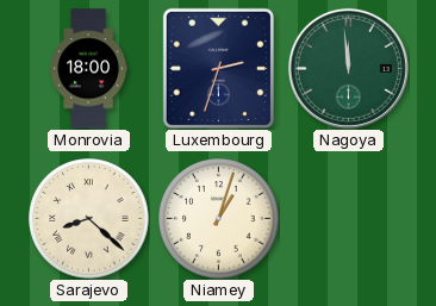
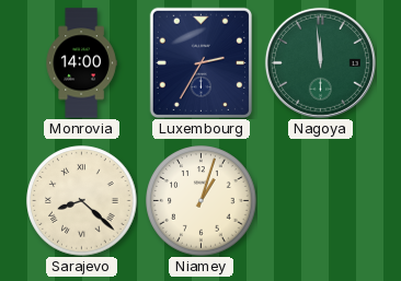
Monrovia: 18:00 -> 14:00 (81, 63)
Luxembourg: 2:33 -> 2:35 (200, 62)
